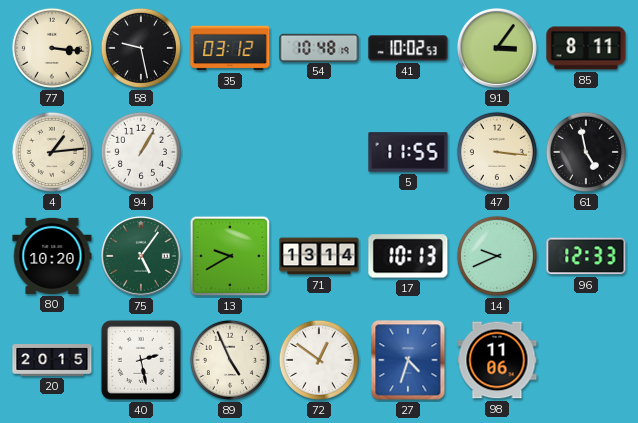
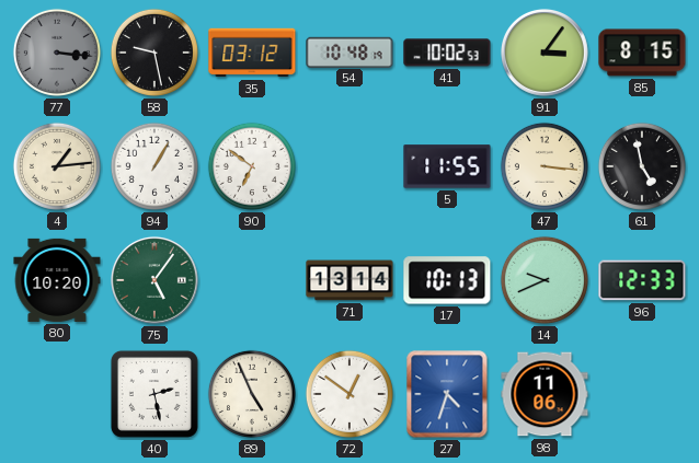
77 dial: cream -> grey (57, 53)
85: 8:11 -> 8:15 (642, 53)
90: none -> 6:51 (252, 166)
13: 9:40 -> none (230, 256)
20: 20:15 -> none (52, 360)
